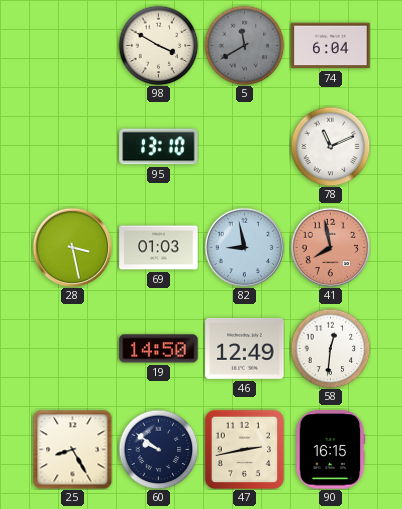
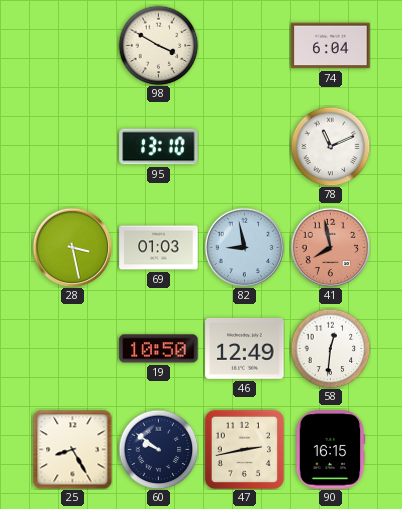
5: 11:40 -> none (244, 45)
19: 14:50 -> 10:50 (159, 349)
